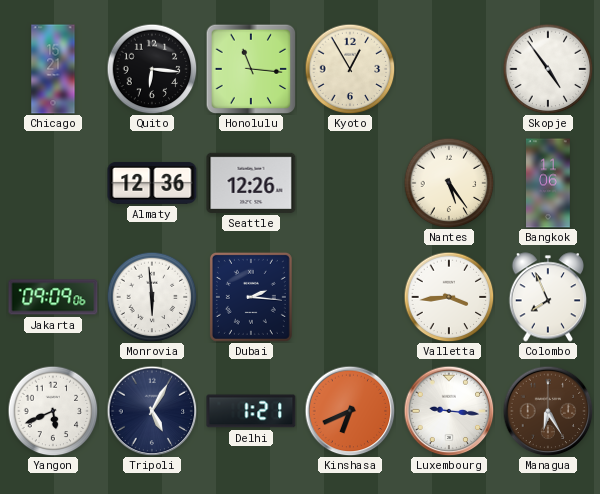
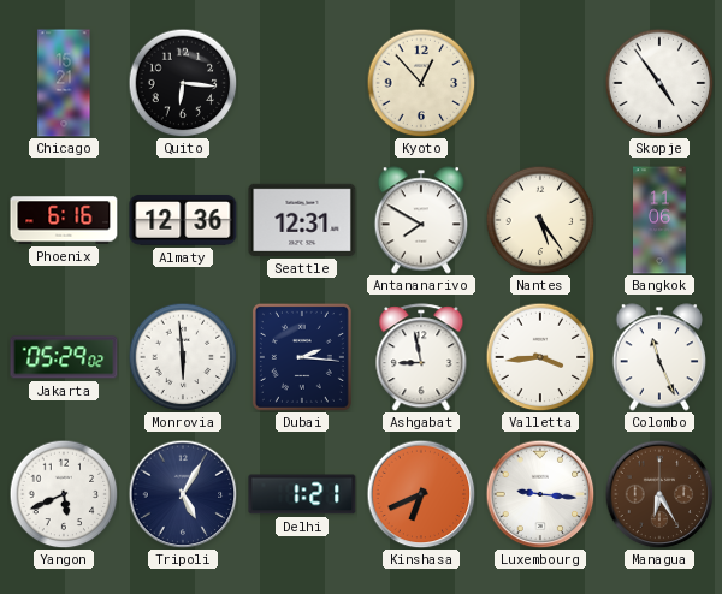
Honolulu: 11:16 -> none (251, 69)
Kyoto: 12:55 -> 12:53 (421, 83)
Phoenix: none -> 6:16 (64, 220)
Seattle: 12:26 -> 12:31 (302, 220)
Antananarivo: none -> 7:50 (420, 220)
Jakarta: 09:09 -> 05:29 (64, 357)
Ashgabat: none -> 8:58 (421, 357)
Colombo: 7:56 -> 11:26 (658, 357)
